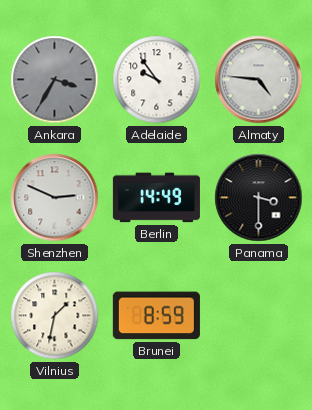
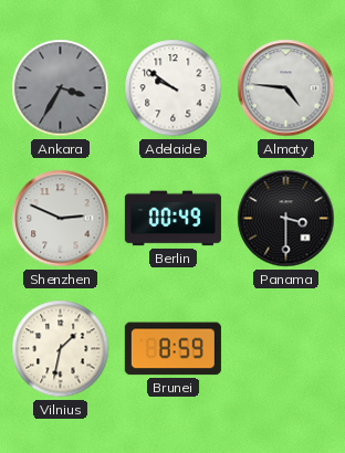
Adelaide: 9:54 -> 9:51 (174, 88)
Berlin: 14:49 -> 00:49 (172, 219)
